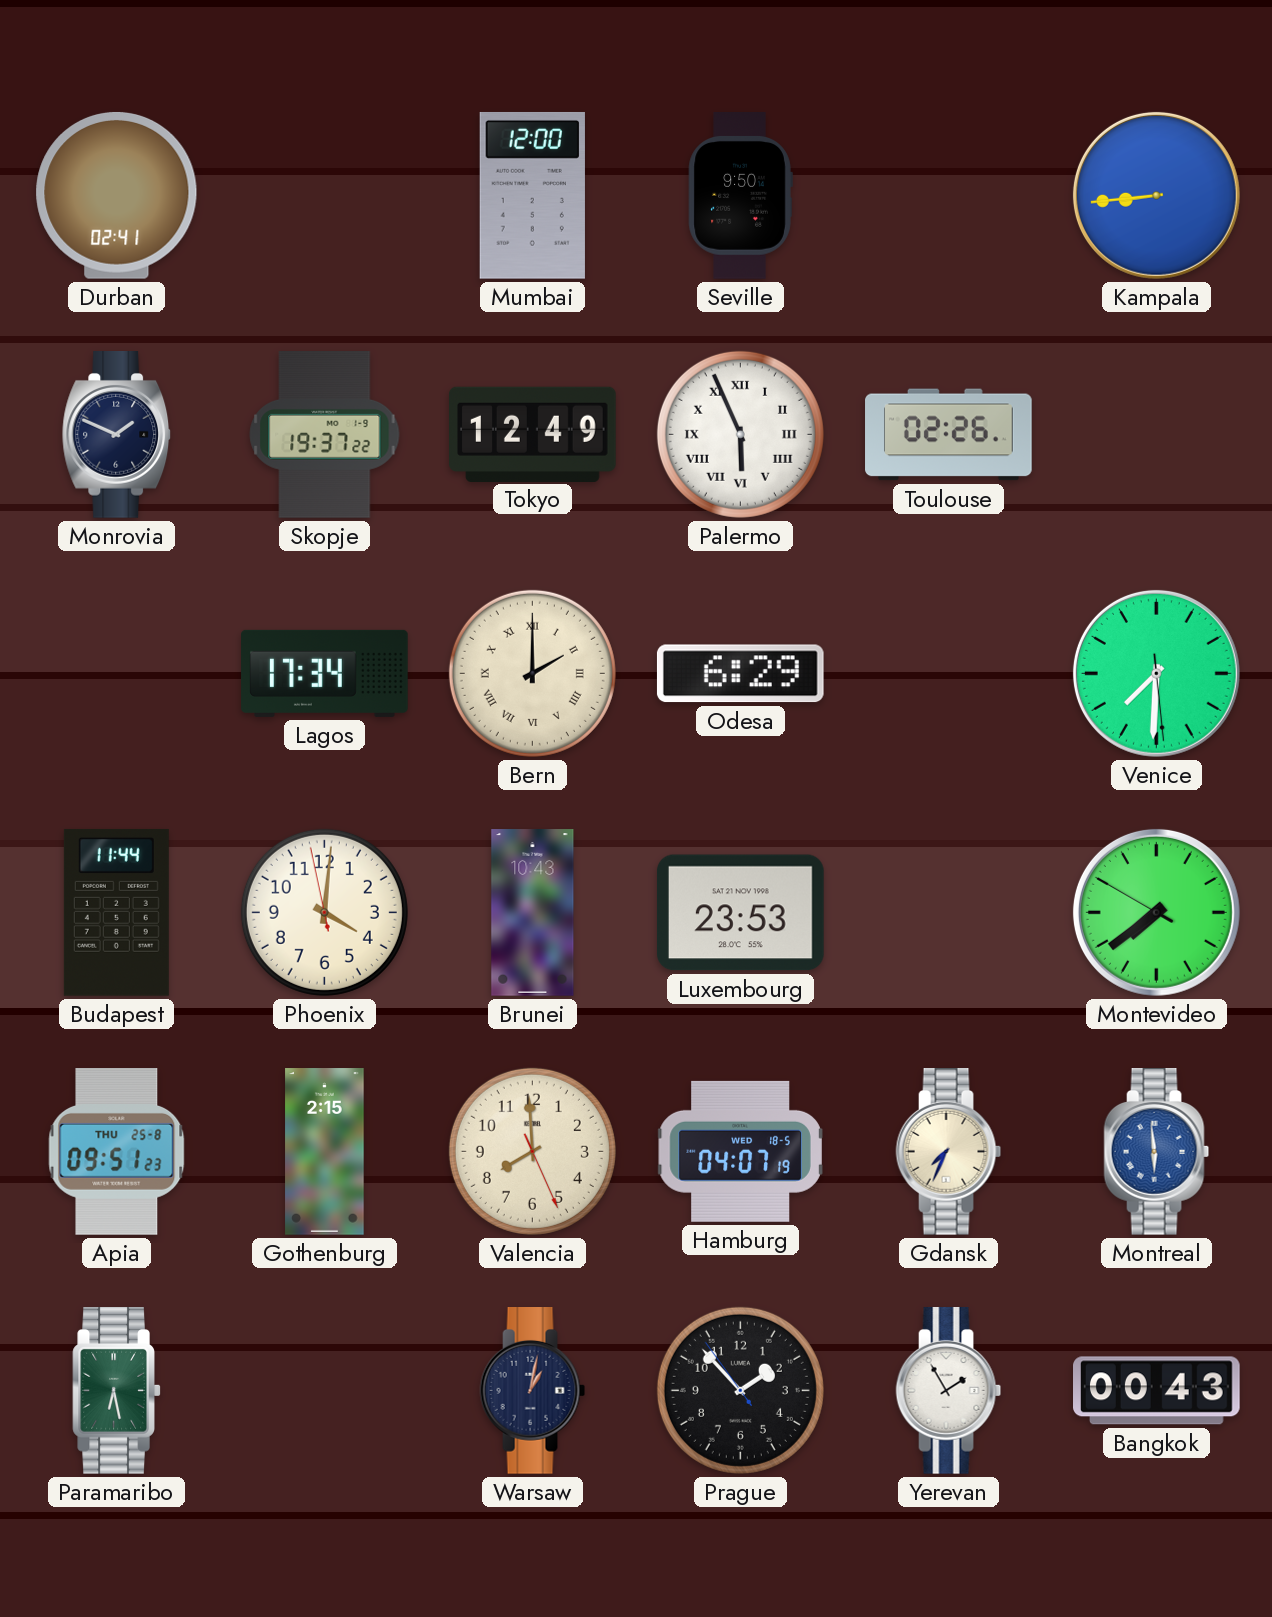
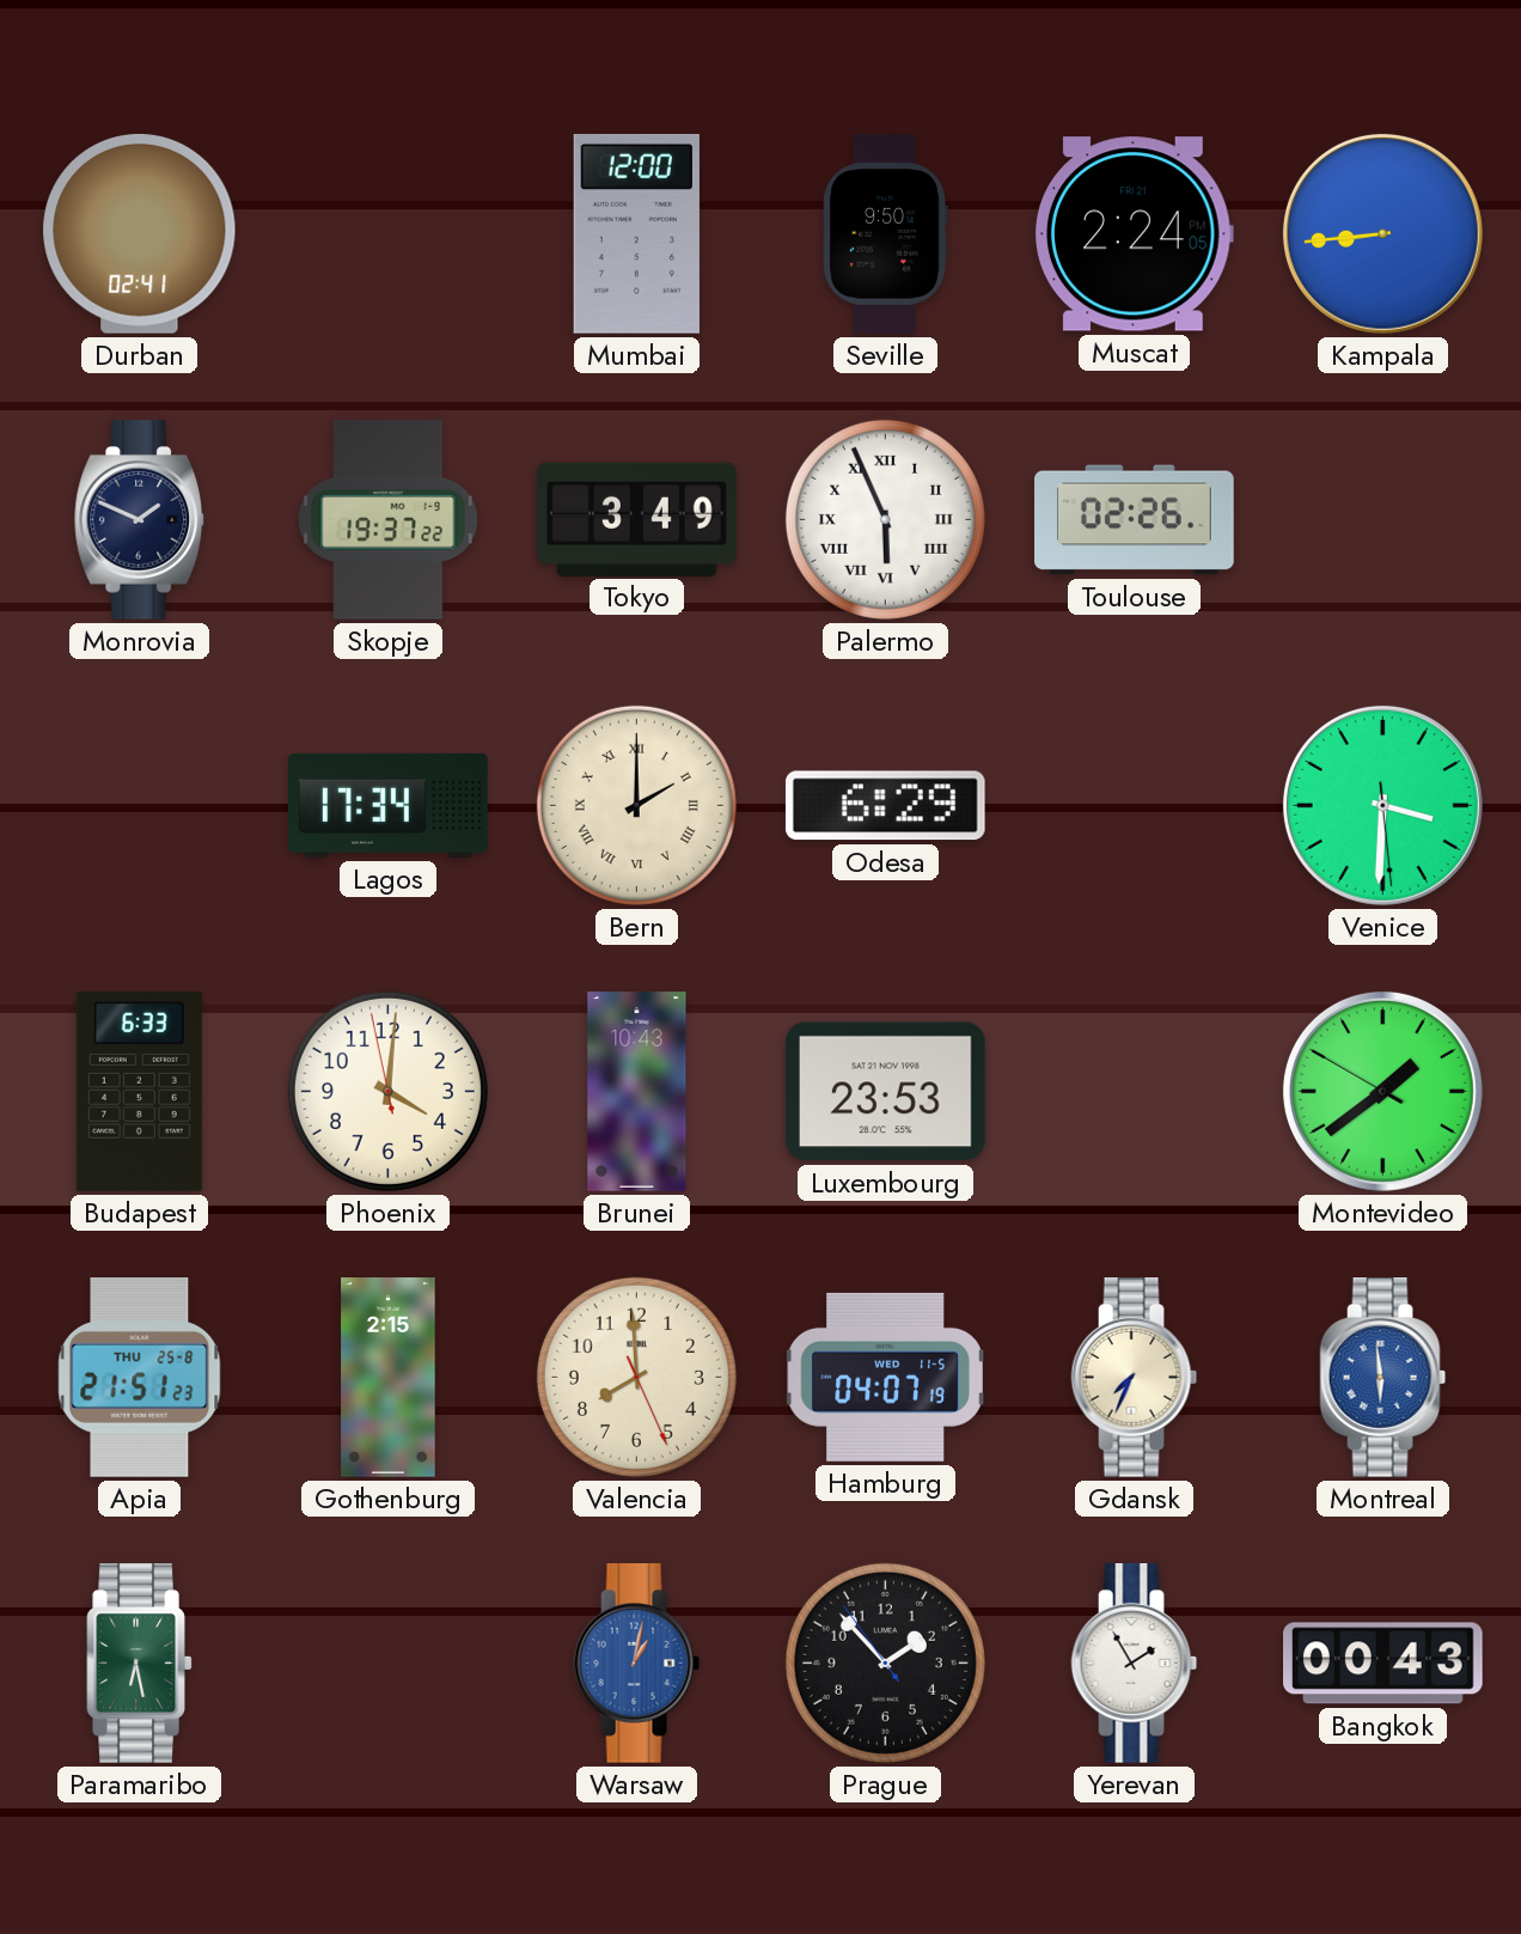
Muscat: none -> 2:24 (1134, 234)
Tokyo: 12:49 -> 3:49 (637, 519)
Venice: 7:30 -> 3:30 (1382, 805)
Budapest: 11:44 -> 6:33 (139, 1091)
Montevideo: 7:38 -> 1:38 (1382, 1091)
Apia: 09:51 -> 21:51 (140, 1378)
Hamburg date: WED 18-5 -> WED 11-5 (885, 1377)
Warsaw dial: navy -> blue (637, 1664)
